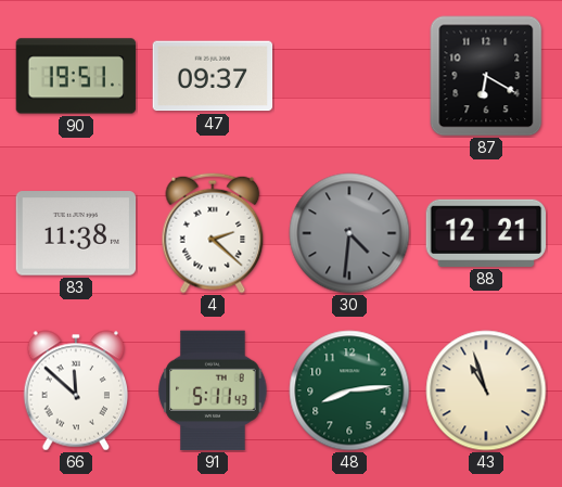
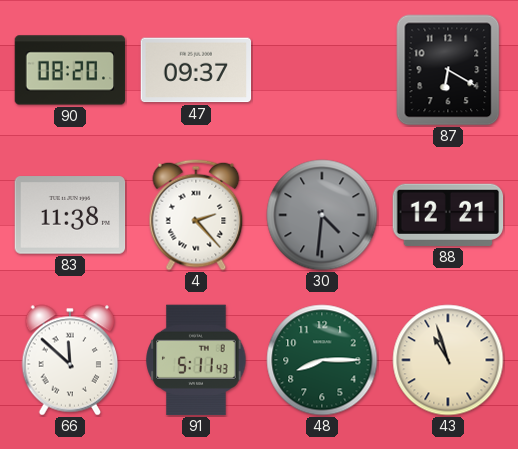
90: 19:51 -> 08:20 (70, 70)
4: 2:22 -> 2:23 (196, 215)
48: 8:14 -> 8:15 (322, 360)
